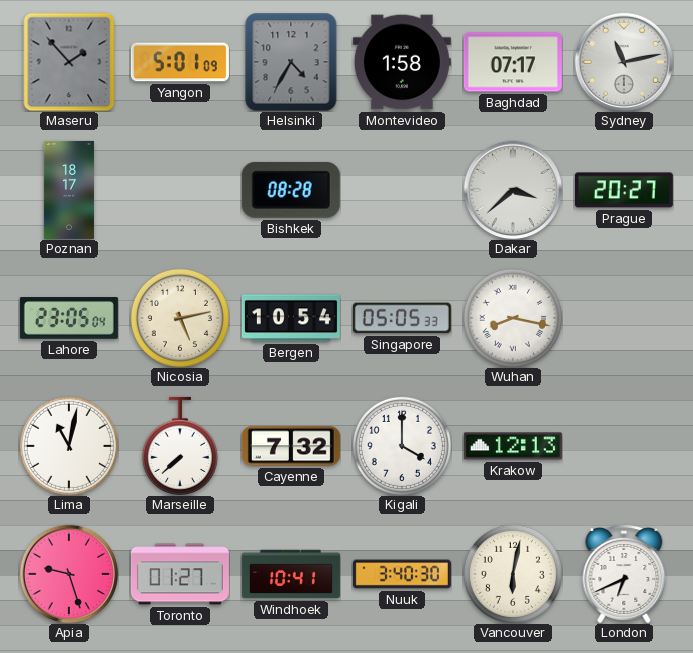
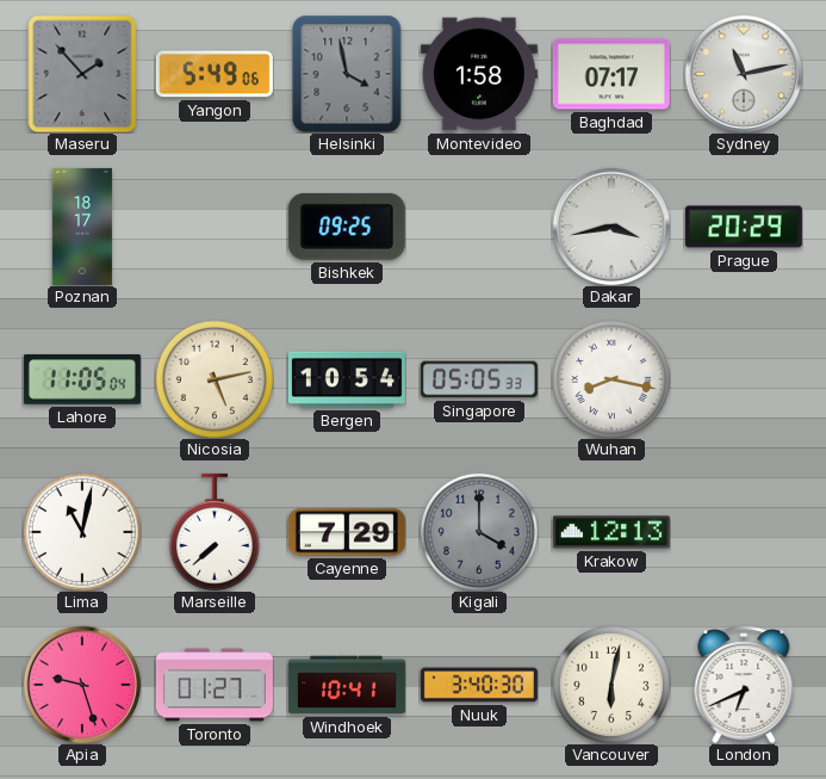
Yangon: 5:01 -> 5:49 (215, 74)
Helsinki: 4:35 -> 3:58 (347, 74)
Bishkek: 08:28 -> 09:25 (347, 227)
Dakar: 3:38 -> 3:43 (611, 227)
Prague: 20:27 -> 20:29 (744, 227)
Lahore: 23:05 -> 11:05 (82, 379)
Cayenne: 7:32 -> 7:29 (347, 532)
Kigali dial: white -> grey (479, 532)
